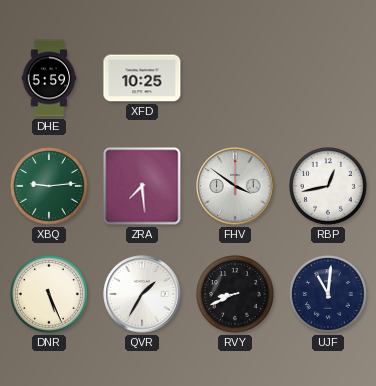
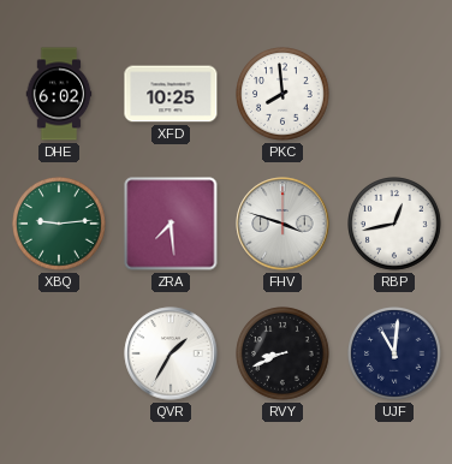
DHE: 5:59 -> 6:02 (59, 94)
PKC: none -> 7:59 (284, 95)
FHV: 3:51 -> 3:48 (282, 224)
DNR: 5:26 -> none (50, 295)
